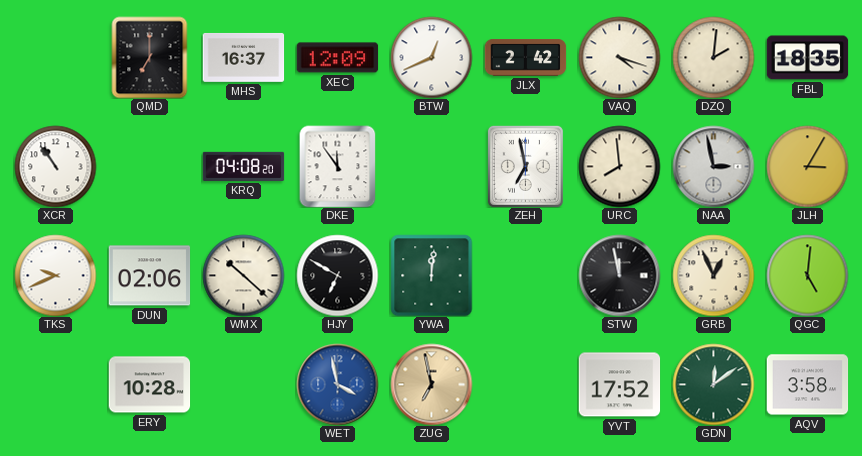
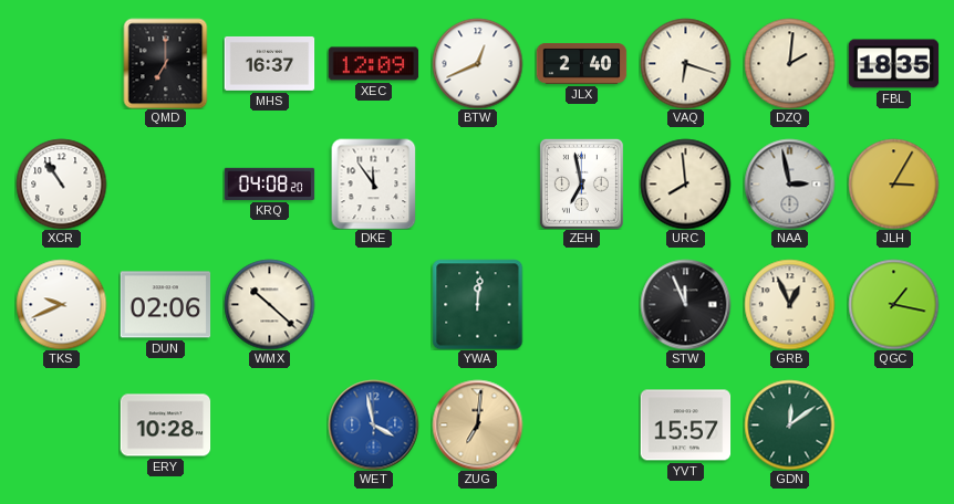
JLX: 2:42 -> 2:40 (581, 64)
VAQ: 4:18 -> 6:18 (685, 63)
HJY: 6:50 -> none (337, 275)
STW: 11:58 -> 11:56 (685, 304)
QGC: 5:01 -> 1:17 (893, 304)
ZUG: 6:58 -> 7:01 (477, 424)
YVT: 17:52 -> 15:57 (685, 426)
AQV: 3:58 -> none (807, 385)
